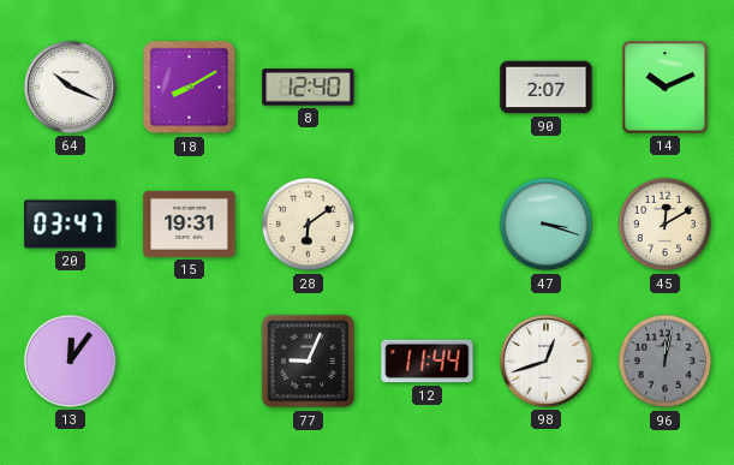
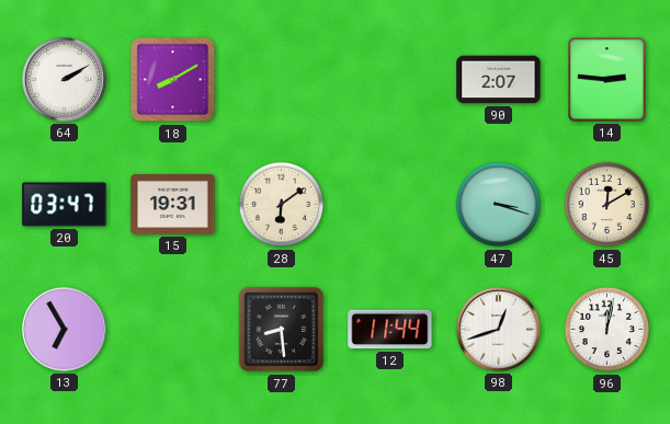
64: 10:19 -> 2:10 (64, 79)
8: 12:40 -> none (309, 88)
14: 10:11 -> 2:46 (607, 80)
13: 12:06 -> 6:55 (64, 329)
77: 9:04 -> 8:29 (282, 330)
96 dial: grey -> white (607, 330)
